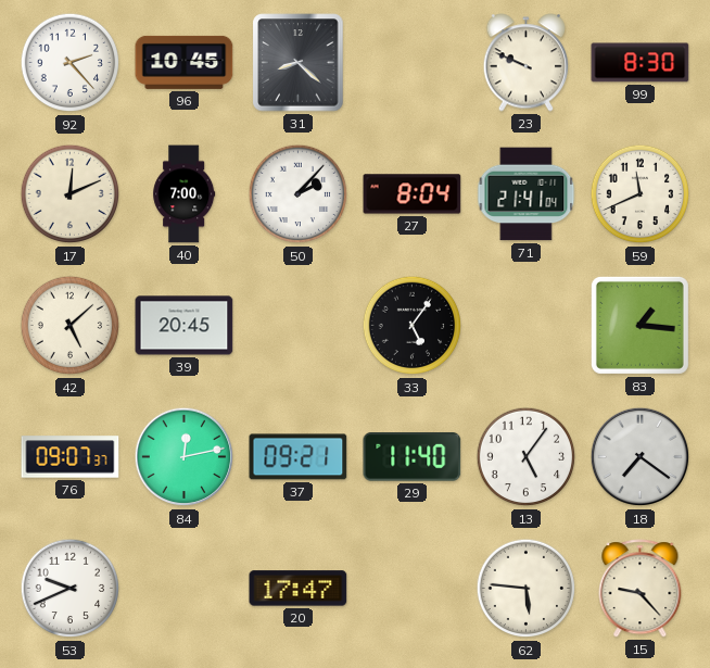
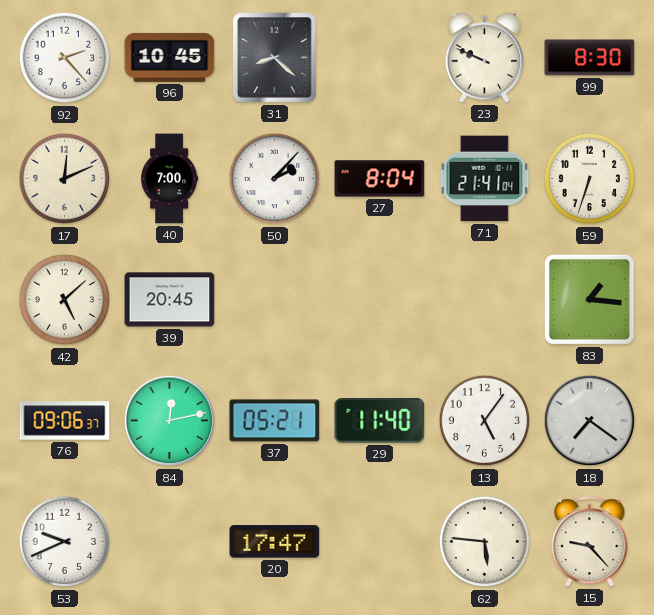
59: 11:41 -> 6:33 (590, 179)
33: 5:06 -> none (413, 326)
76: 09:07 -> 09:06 (65, 421)
37: 09:21 -> 05:21 (275, 421)
